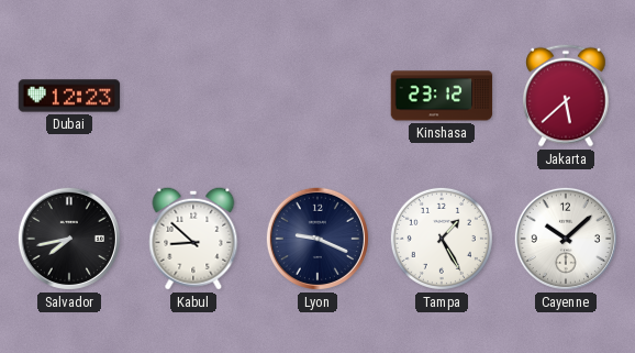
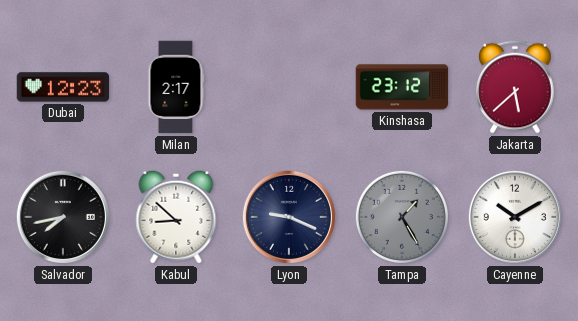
Milan: none -> 2:17 (176, 87)
Tampa dial: white -> grey (402, 217)
Cayenne: 10:08 -> 10:10 (515, 217)
